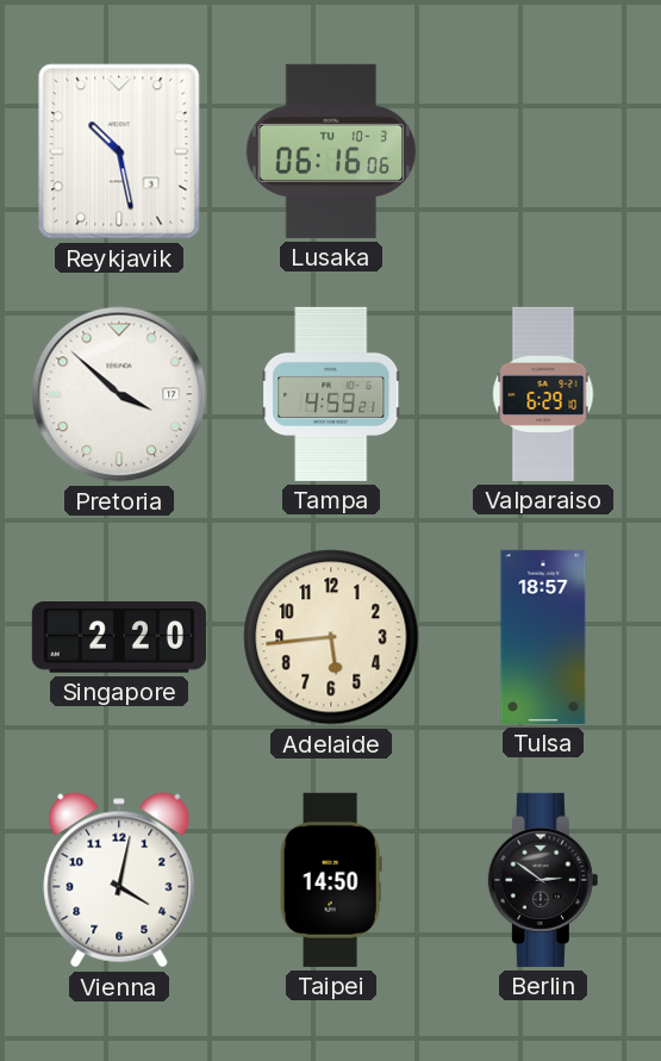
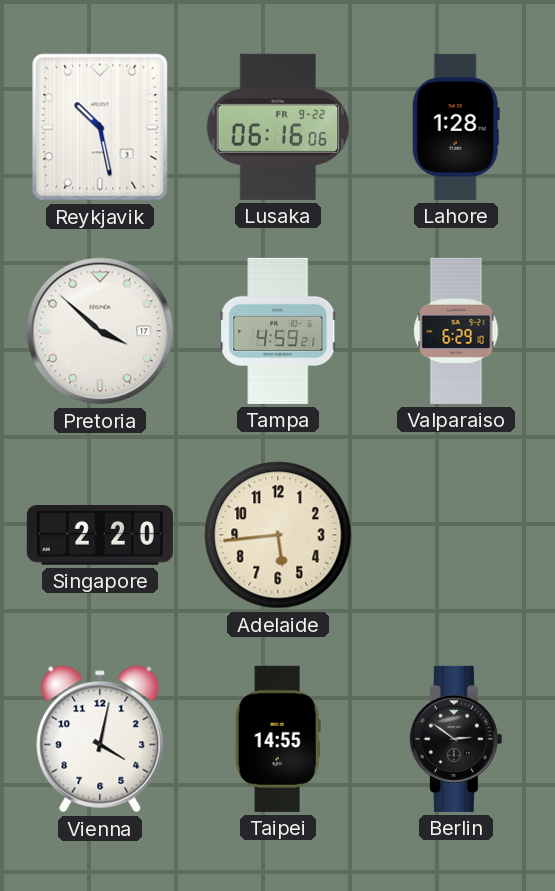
Lusaka date: TU 10-3 -> FR 9-22 (278, 127)
Lahore: none -> 1:28 (456, 127)
Tulsa: 18:57 -> none (543, 637)
Taipei: 14:50 -> 14:55 (278, 739)
